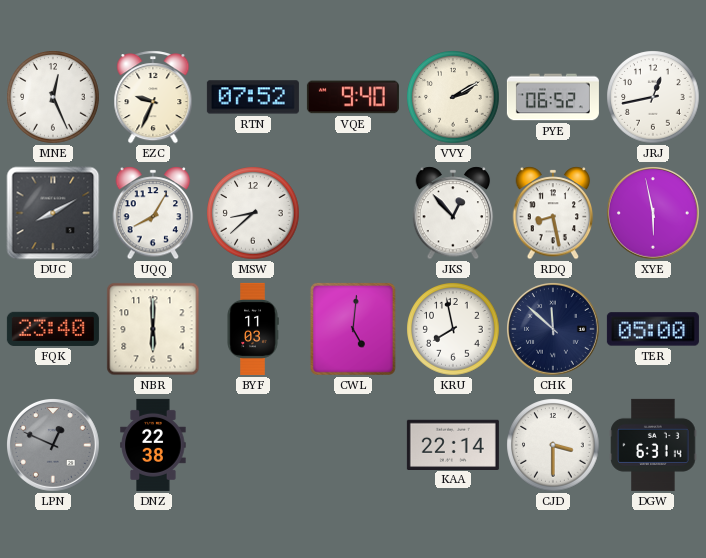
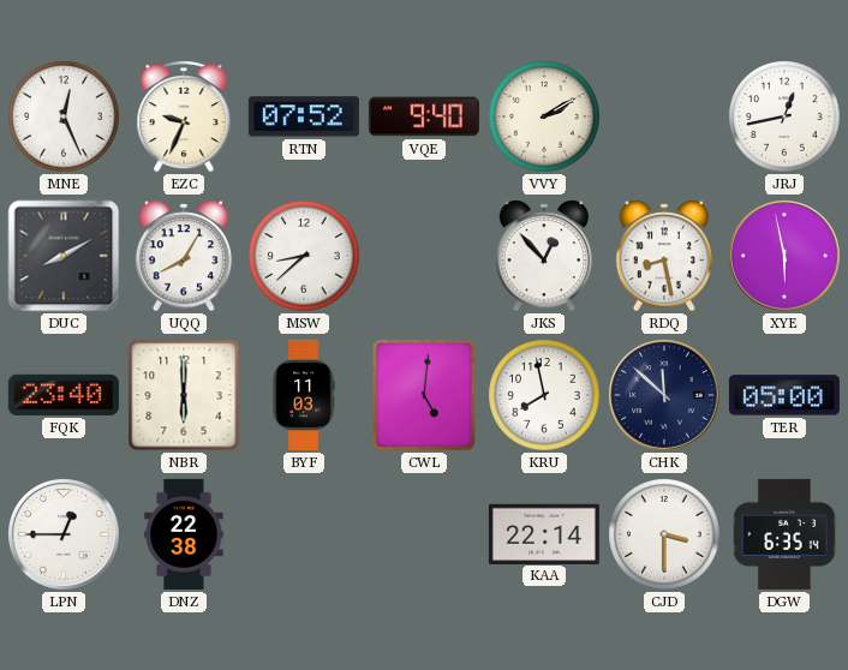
PYE: 06:52 -> none (553, 97)
LPN: 12:49 -> 12:45 (65, 536)
LPN dial: grey -> white (65, 536)
DGW: 6:31 -> 6:35 (784, 534)
